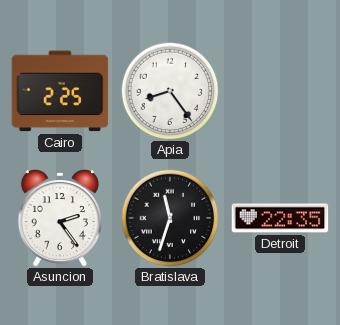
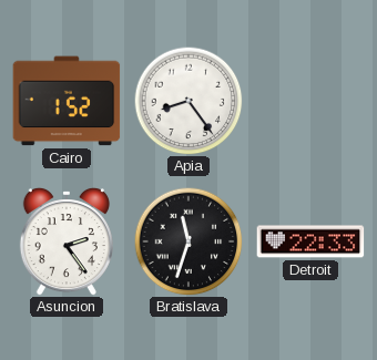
Cairo: 2:25 -> 1:52 (67, 101)
Detroit: 22:35 -> 22:33 (310, 241)
